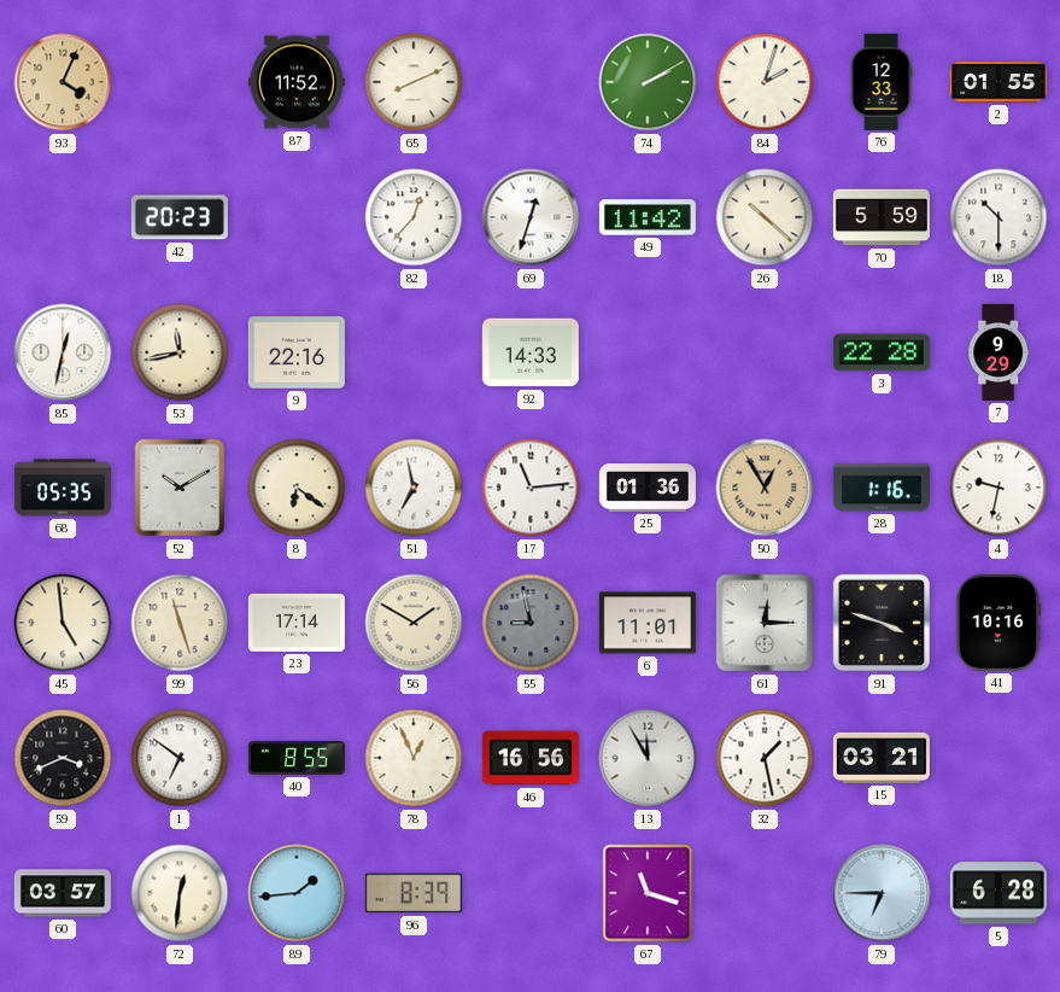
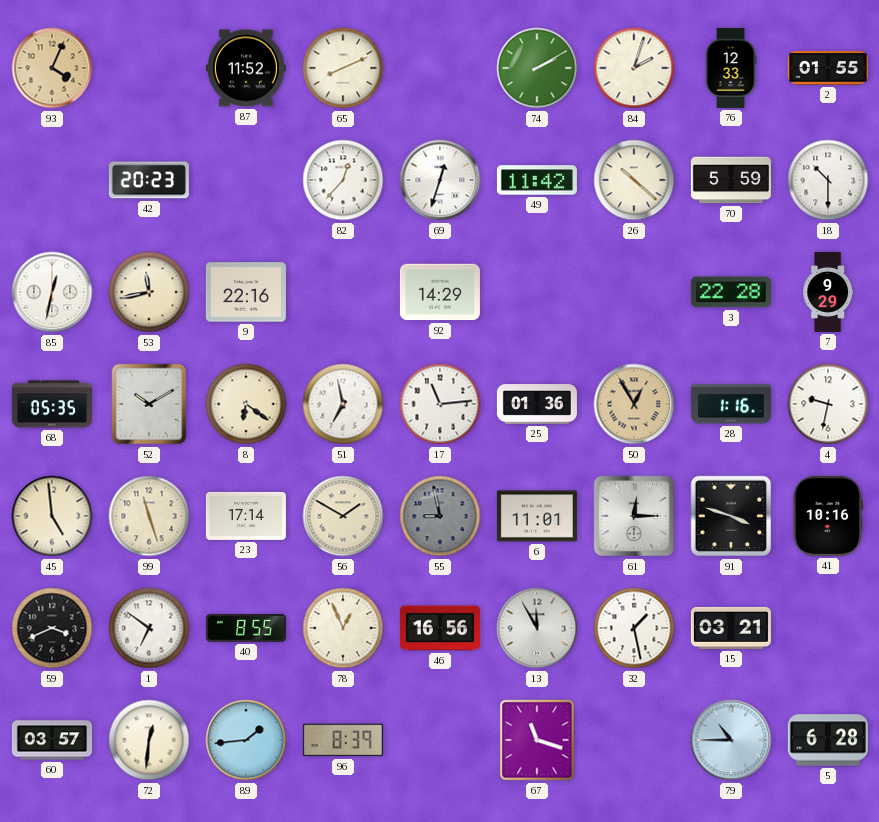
92: 14:33 -> 14:29 (440, 292)
79: 6:45 -> 10:45 (731, 740)
